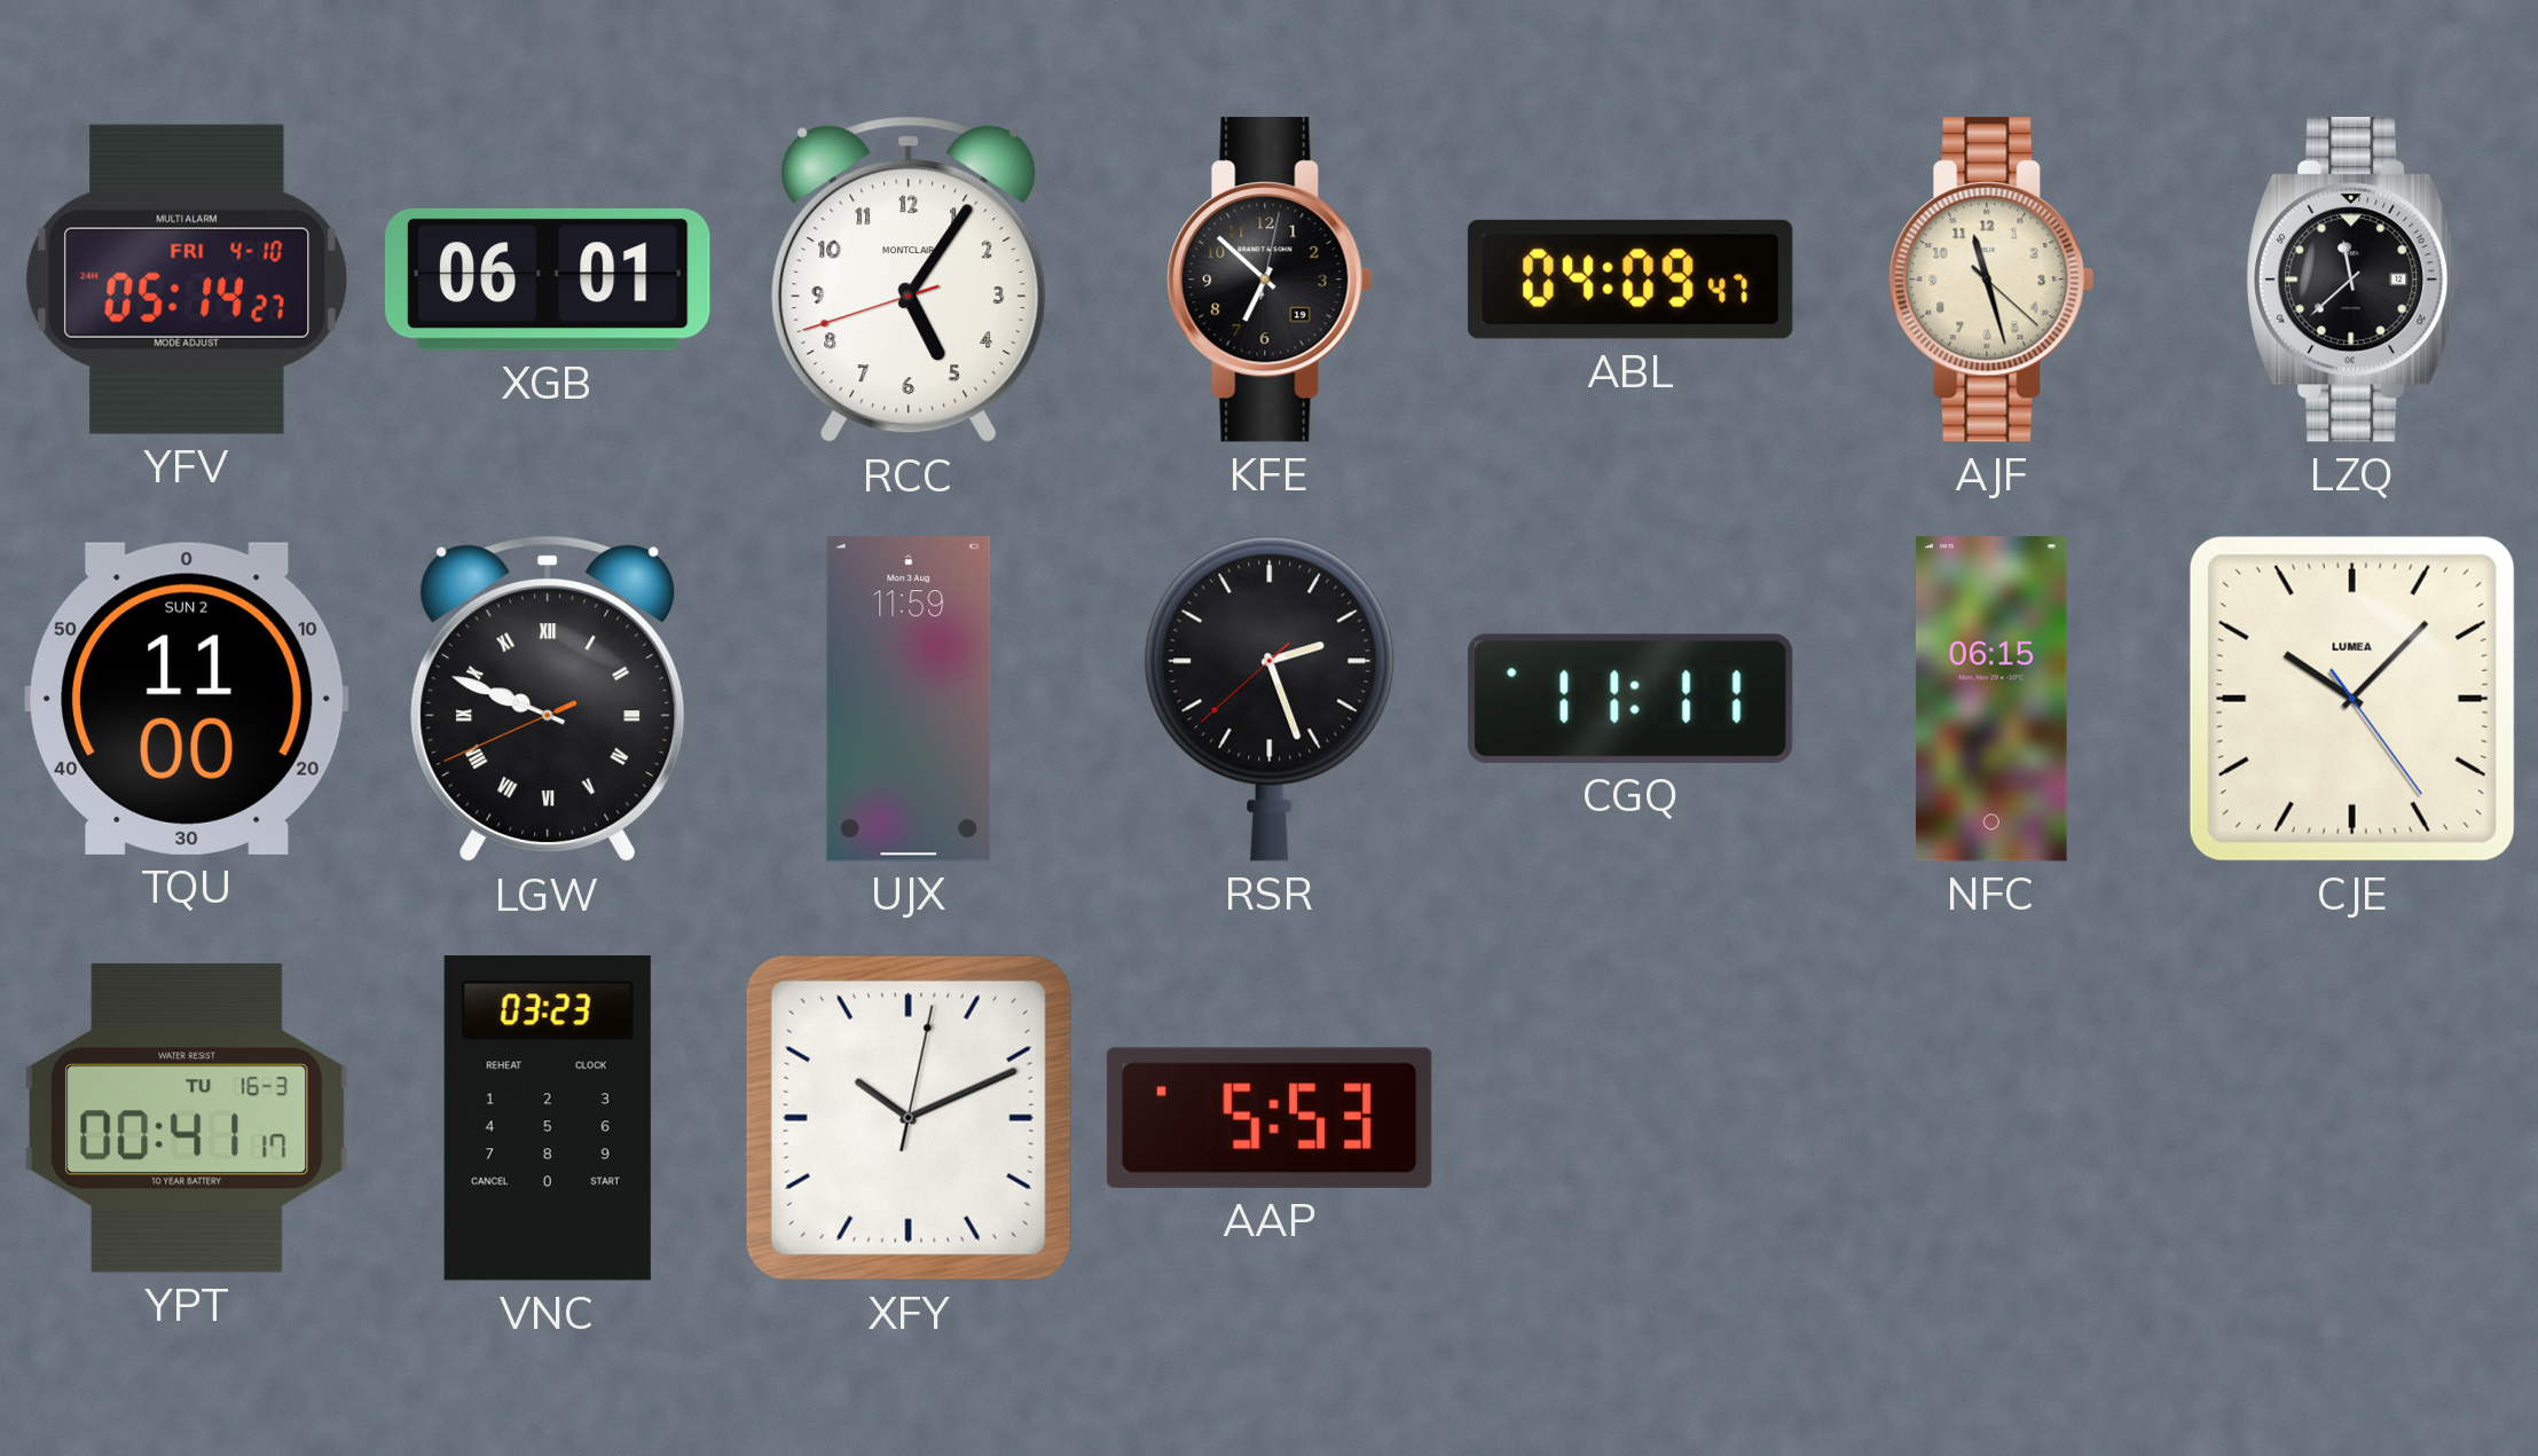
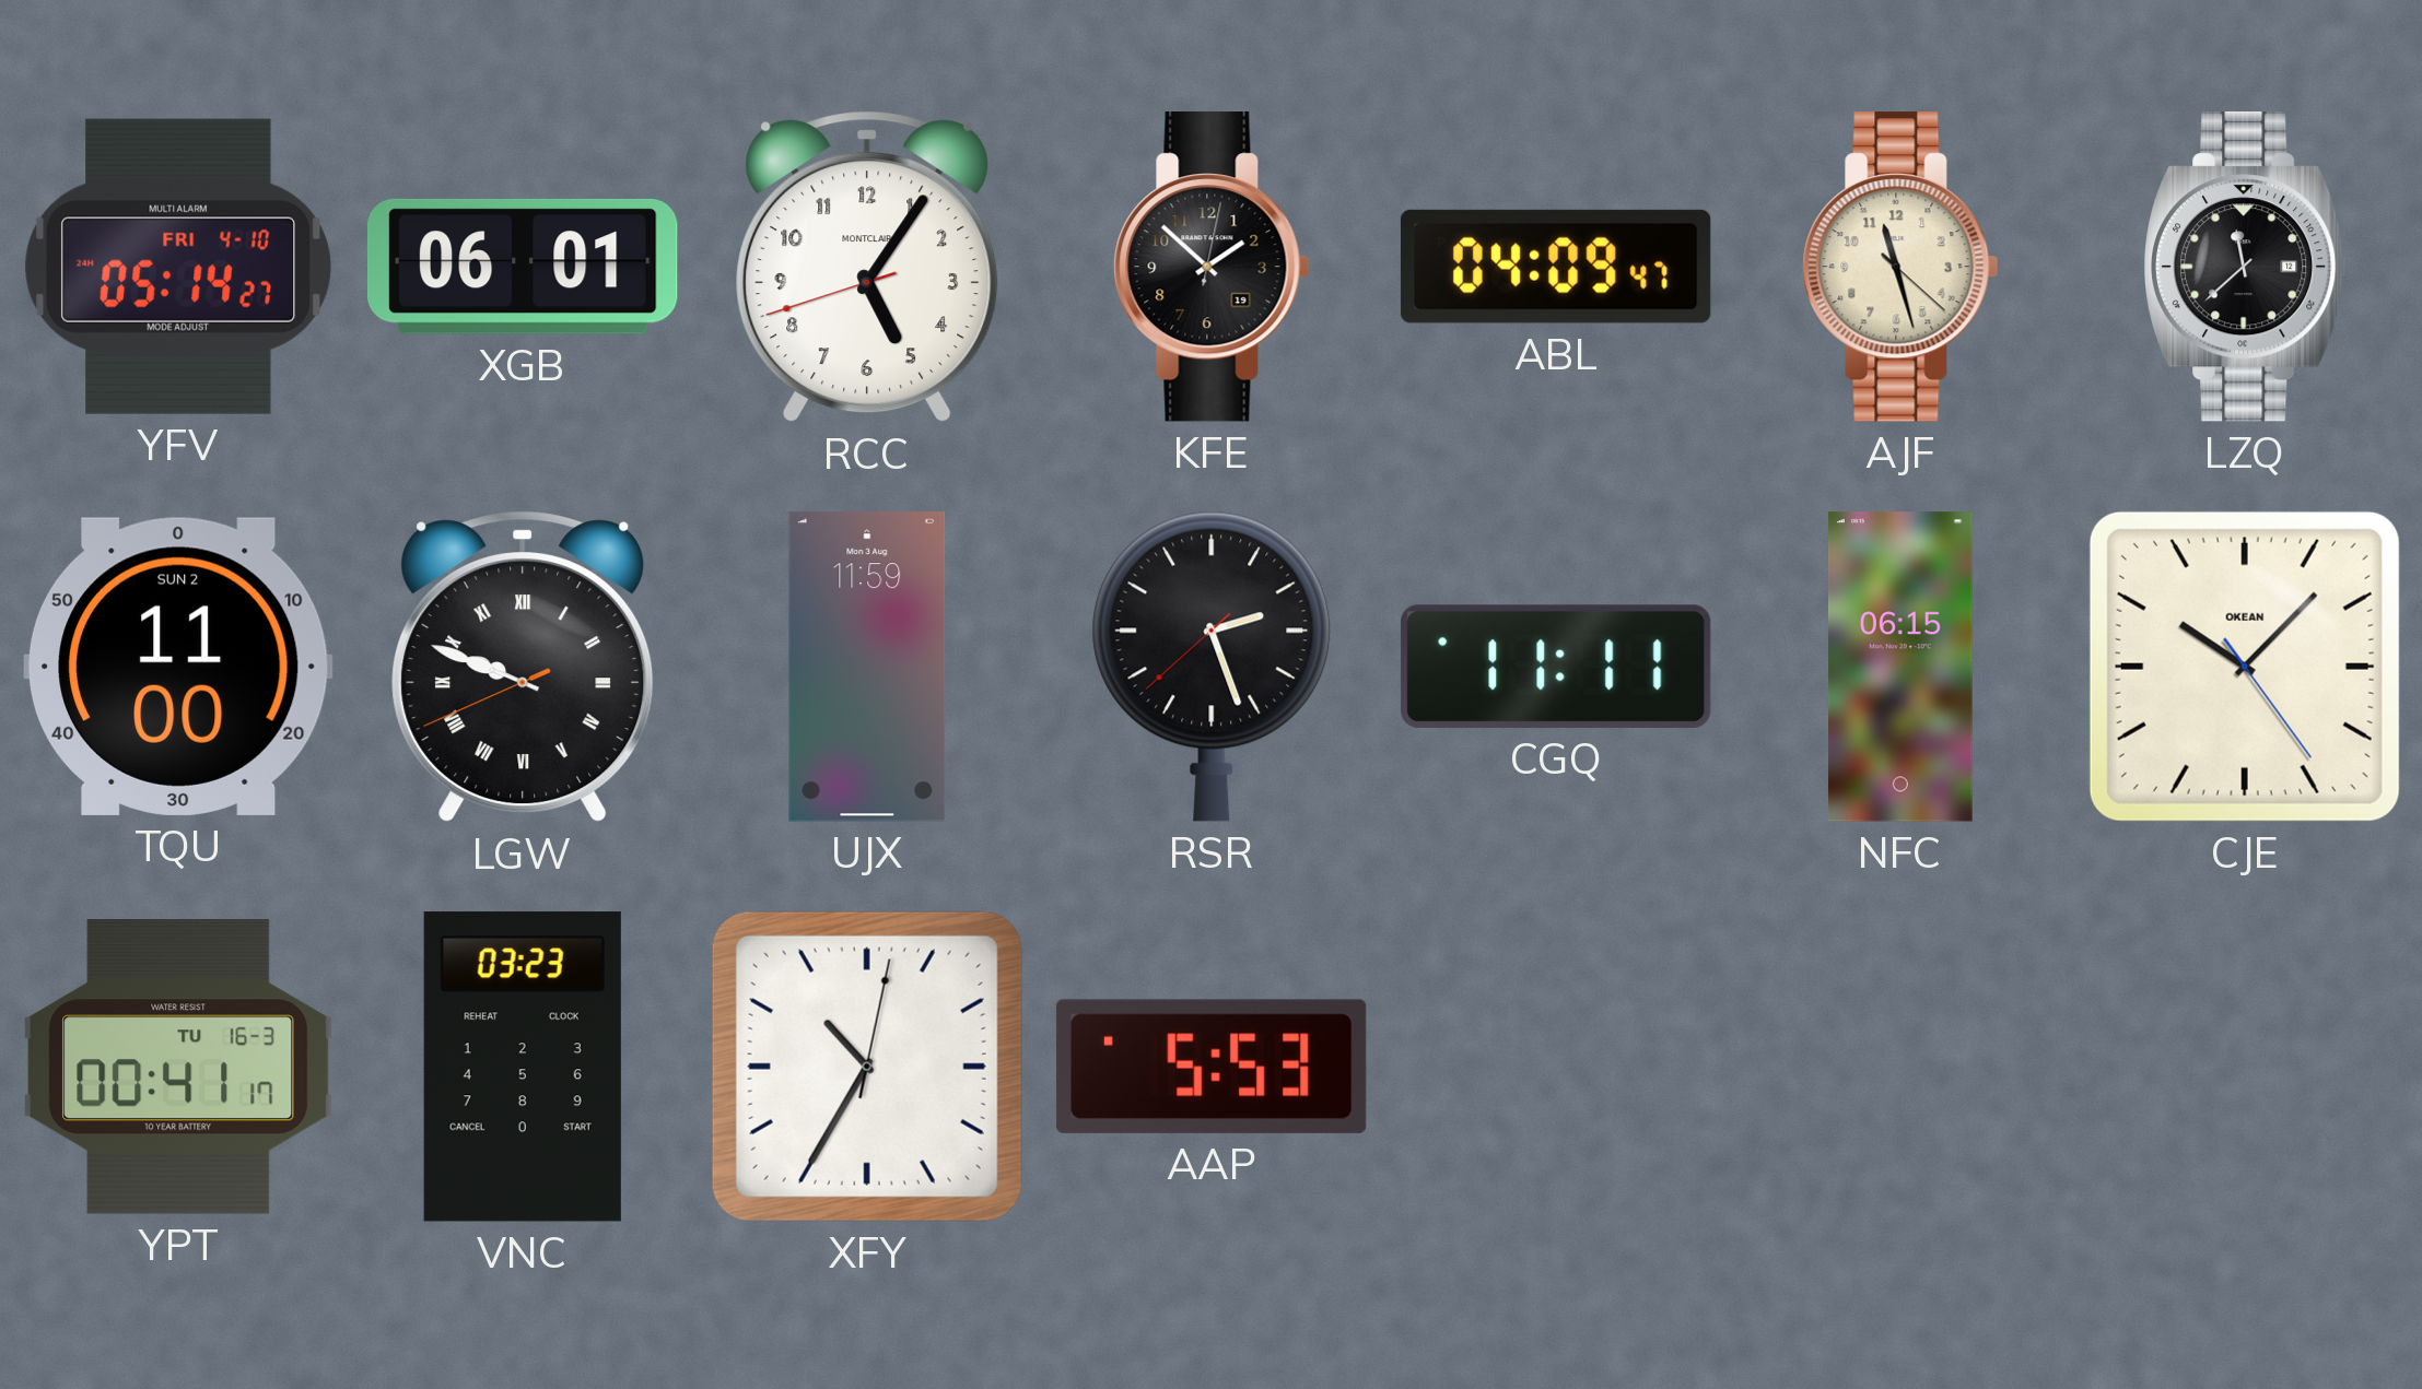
KFE: 6:52 -> 1:52 (1212, 267)
CJE brand: LUMEA -> OKEAN (2245, 667)
XFY: 10:11 -> 10:35 (867, 1067)
